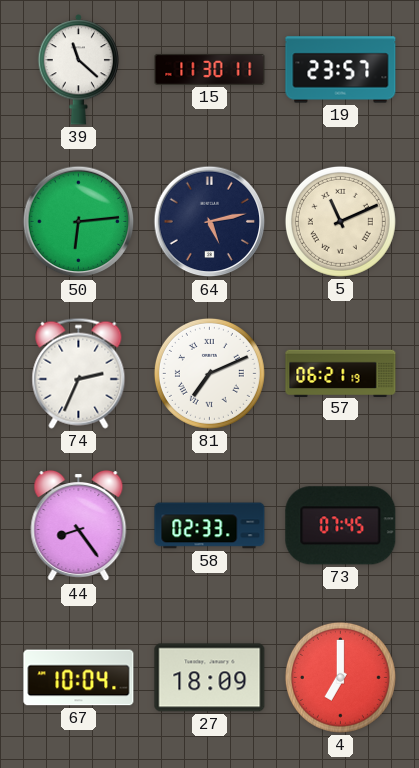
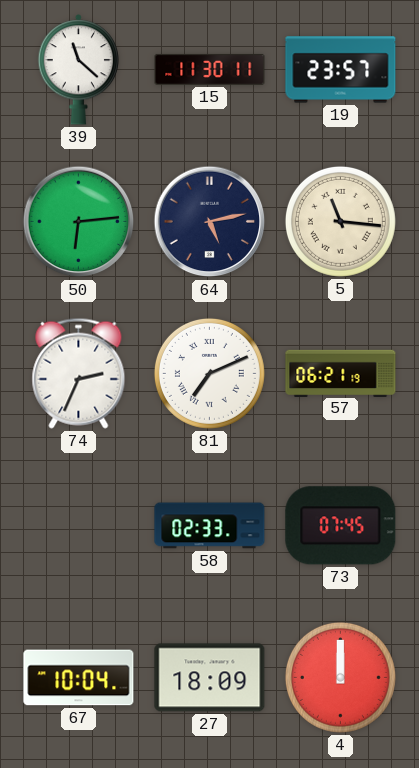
5: 11:11 -> 11:16 (340, 221)
44: 8:24 -> none (79, 526)
4: 7:00 -> 12:00 (340, 677)
